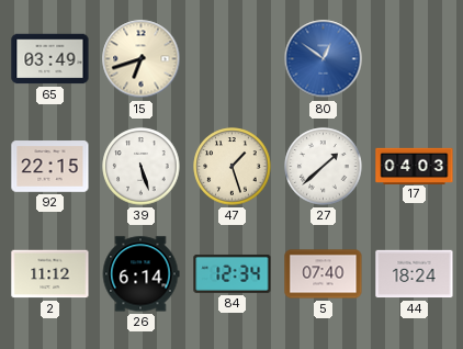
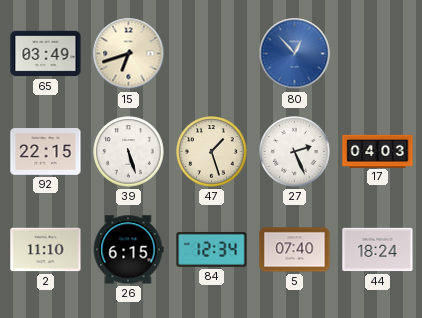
80: 12:51 -> 12:53 (295, 54)
27: 1:38 -> 2:26 (295, 152)
2: 11:12 -> 11:10 (46, 250)
26: 6:14 -> 6:15 (128, 250)
